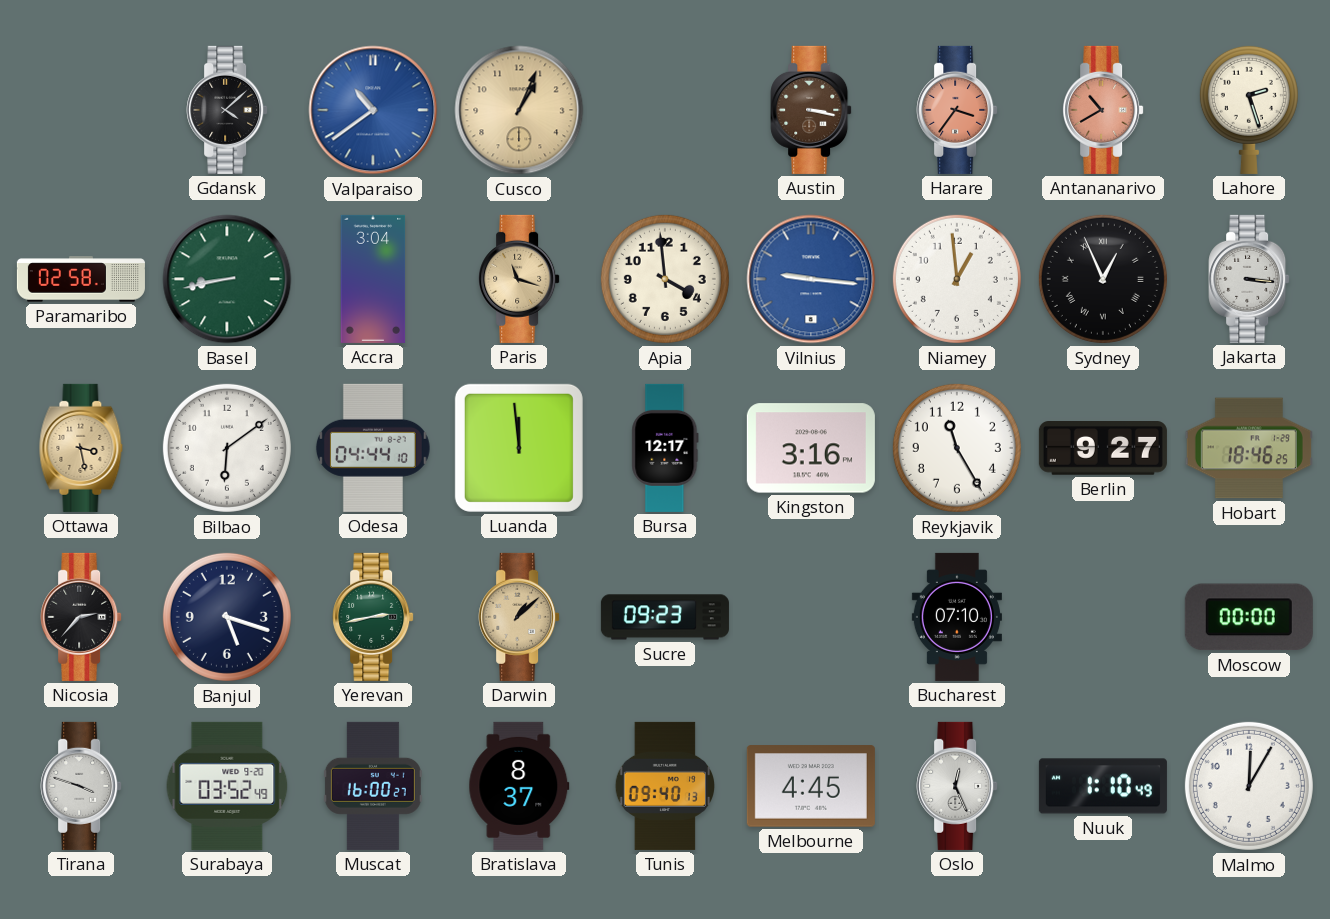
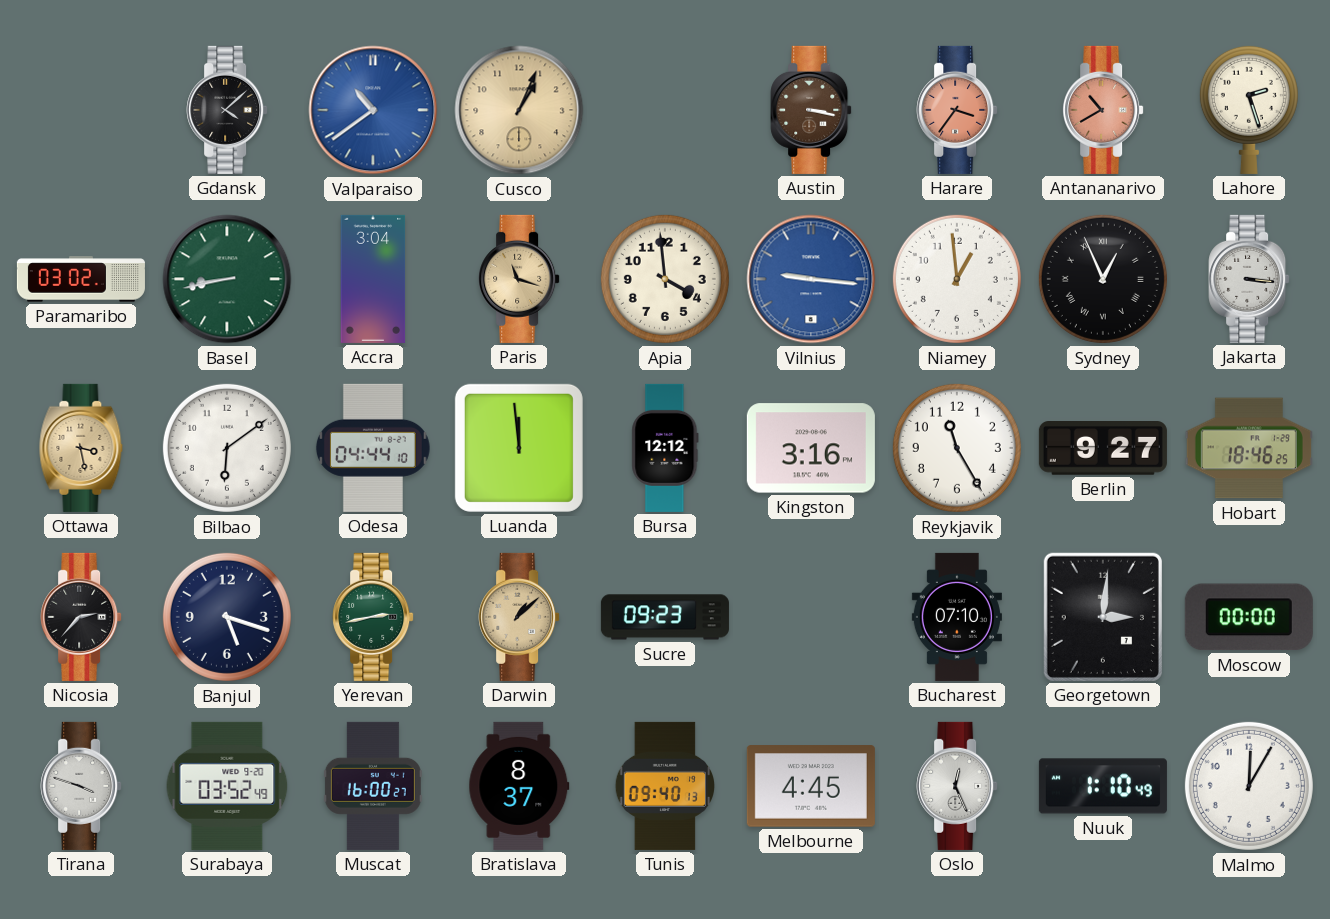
Paramaribo: 02:58 -> 03:02 (81, 279)
Bursa: 12:17 -> 12:12 (665, 448)
Georgetown: none -> 3:01 (1103, 617)
